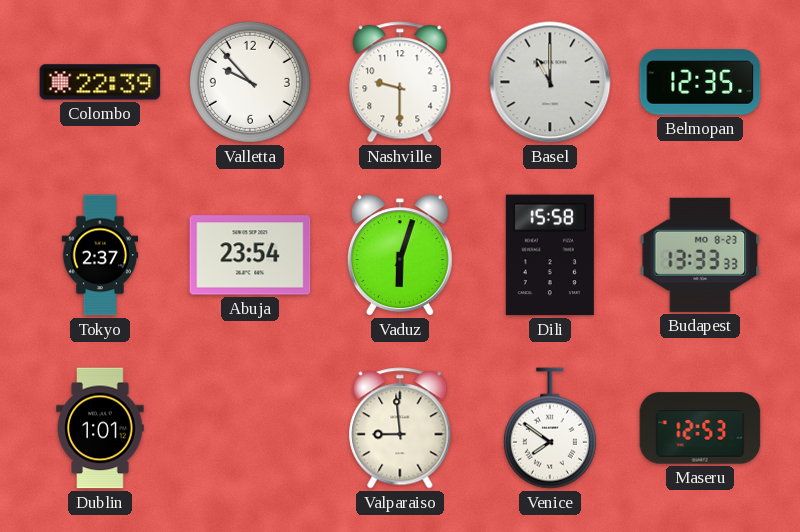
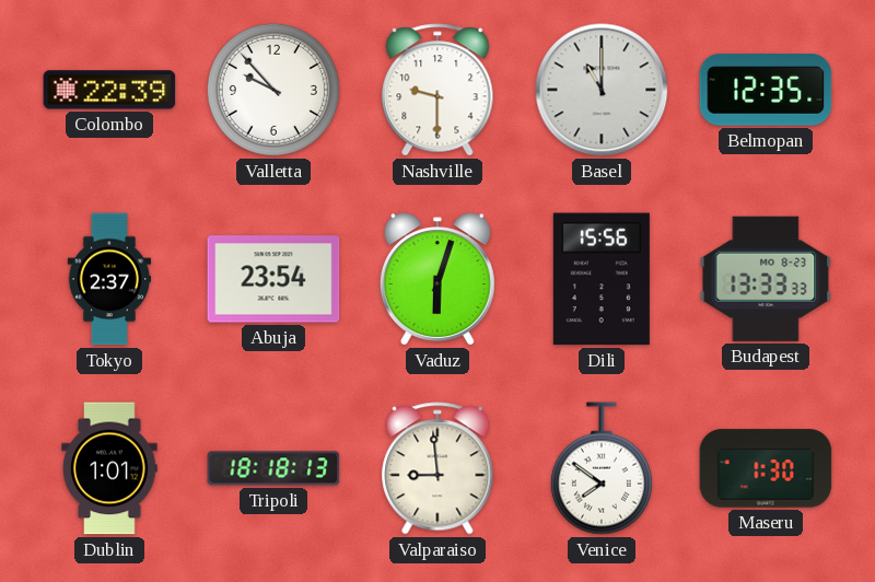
Dili: 15:58 -> 15:56 (602, 279)
Tripoli: none -> 18:18 (273, 468)
Maseru: 12:53 -> 1:30 (766, 468)
